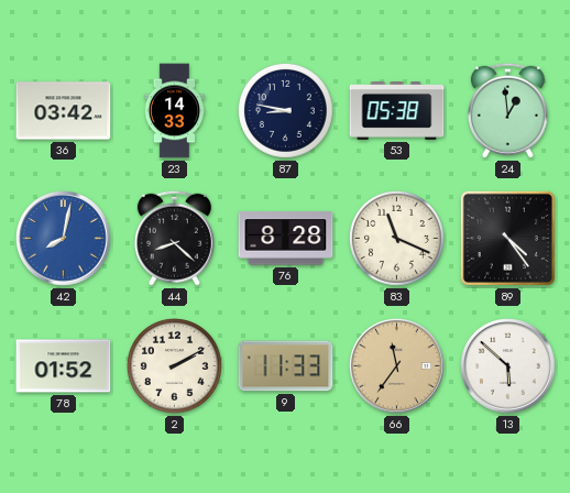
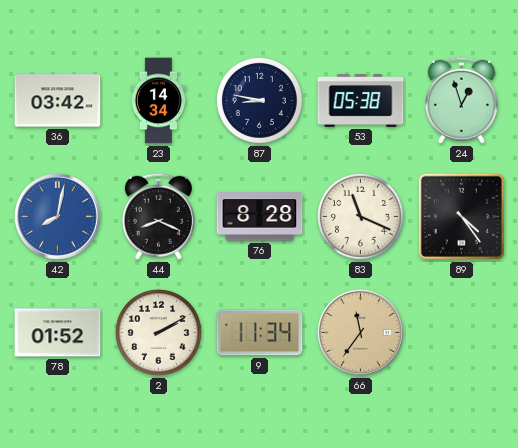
23: 14:33 -> 14:34 (159, 101)
24: 12:59 -> 12:57 (461, 100)
44: 8:22 -> 8:19 (158, 216)
9: 11:33 -> 11:34 (260, 333)
13: 5:52 -> none (508, 366)
